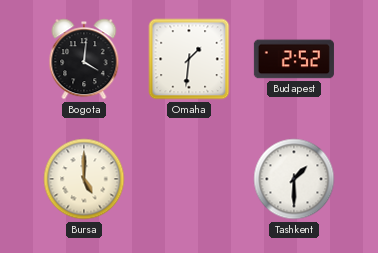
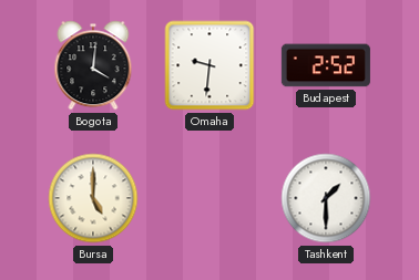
Omaha: 1:31 -> 9:31 (209, 65)
